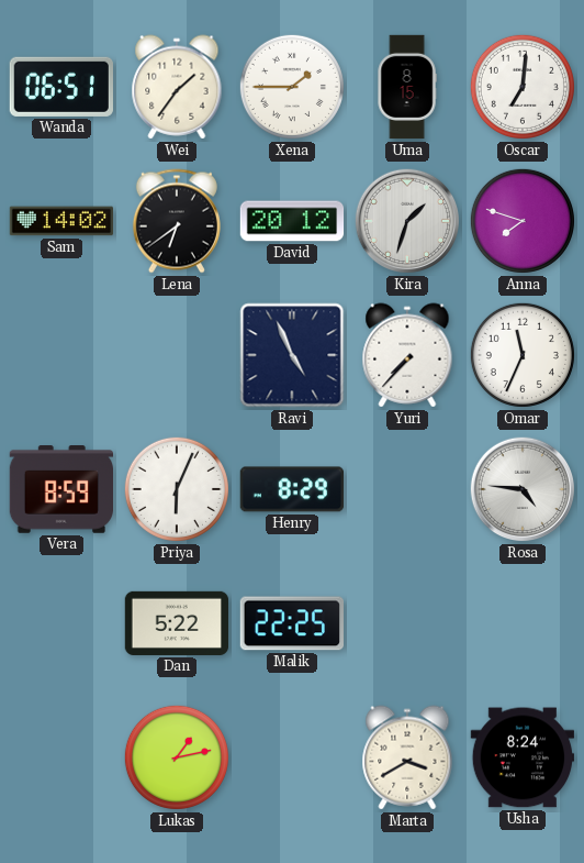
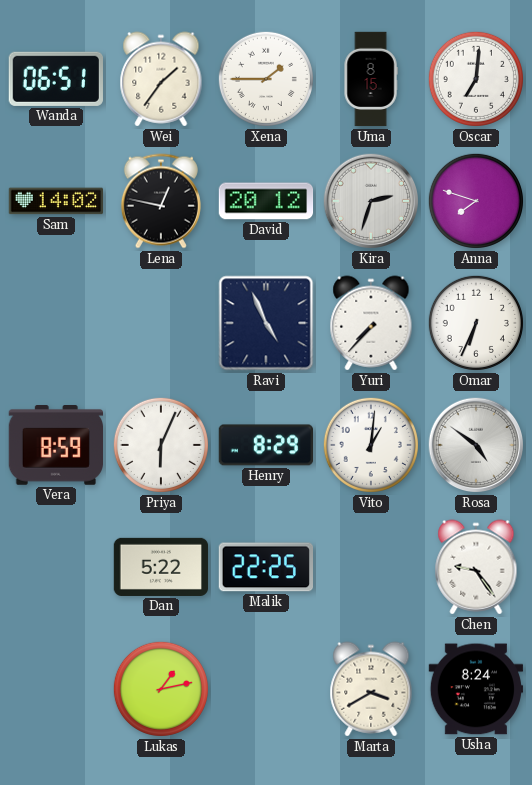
Lena: 6:39 -> 12:47 (161, 201)
Kira: 1:33 -> 2:33 (371, 201)
Omar: 11:34 -> 6:34 (476, 323)
Vito: none -> 1:01 (371, 445)
Rosa: 4:46 -> 4:51 (476, 445)
Chen: none -> 9:24 (476, 567)
